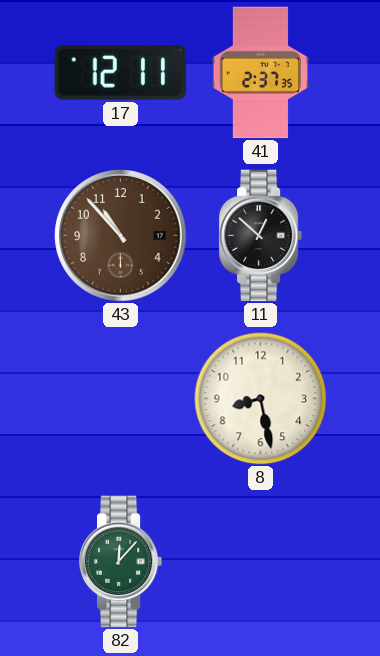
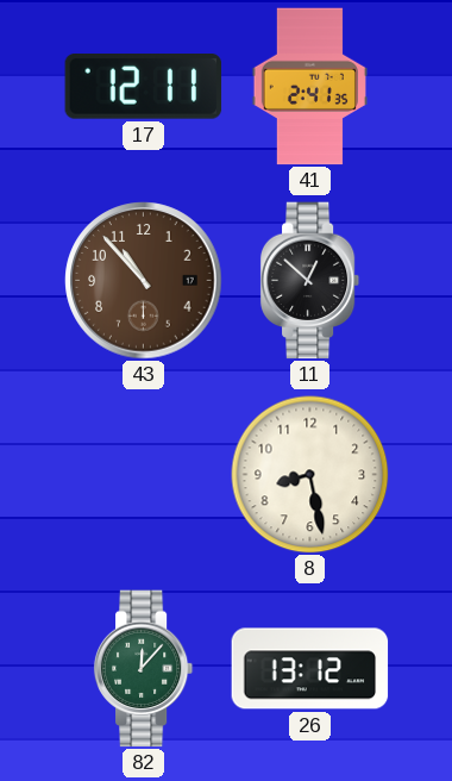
41: 2:37 -> 2:41 (309, 87)
26: none -> 13:12 (310, 669)
